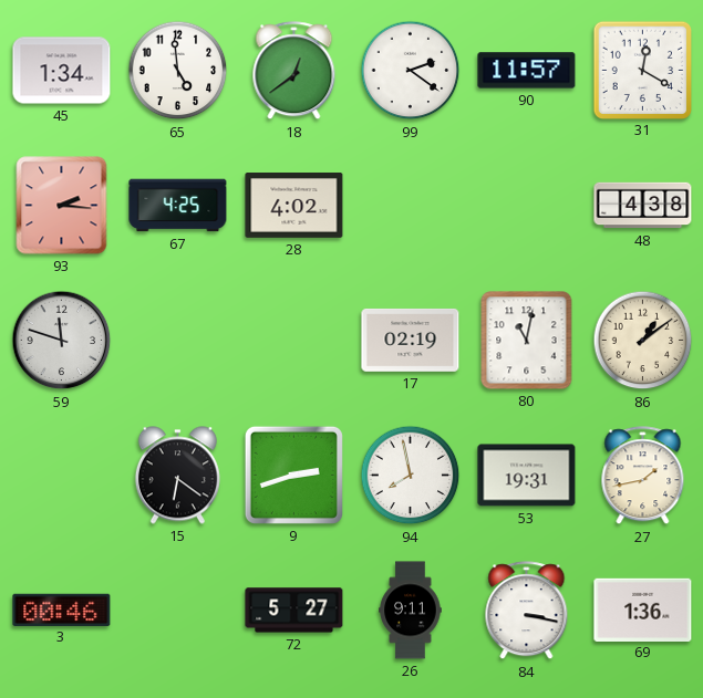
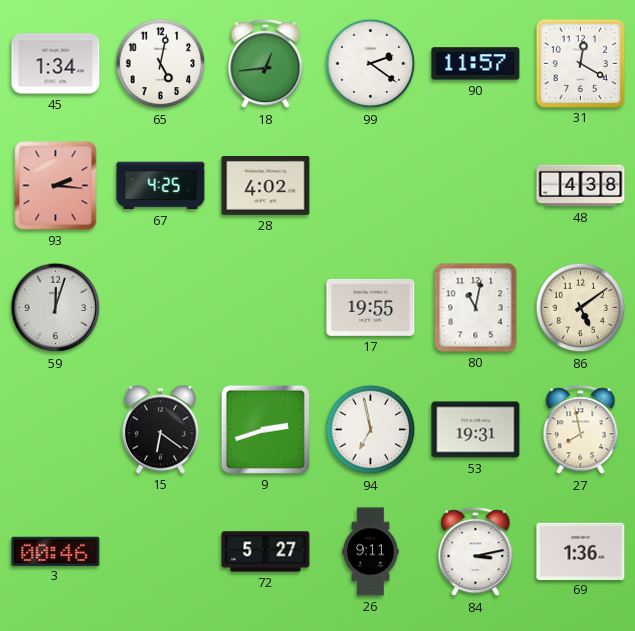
65: 4:59 -> 5:02 (161, 64)
18: 12:39 -> 12:44 (266, 64)
59: 11:48 -> 12:03 (56, 308)
17: 02:19 -> 19:55 (371, 307)
86: 1:09 -> 5:09 (581, 308)
94: 7:58 -> 6:58 (371, 430)
27: 1:43 -> 7:58 (581, 430)
84: 3:17 -> 3:13 (476, 552)
